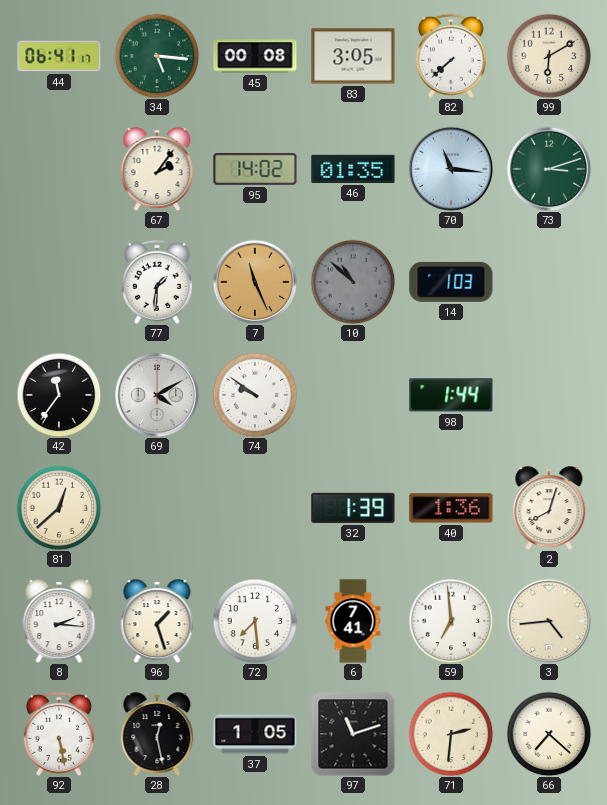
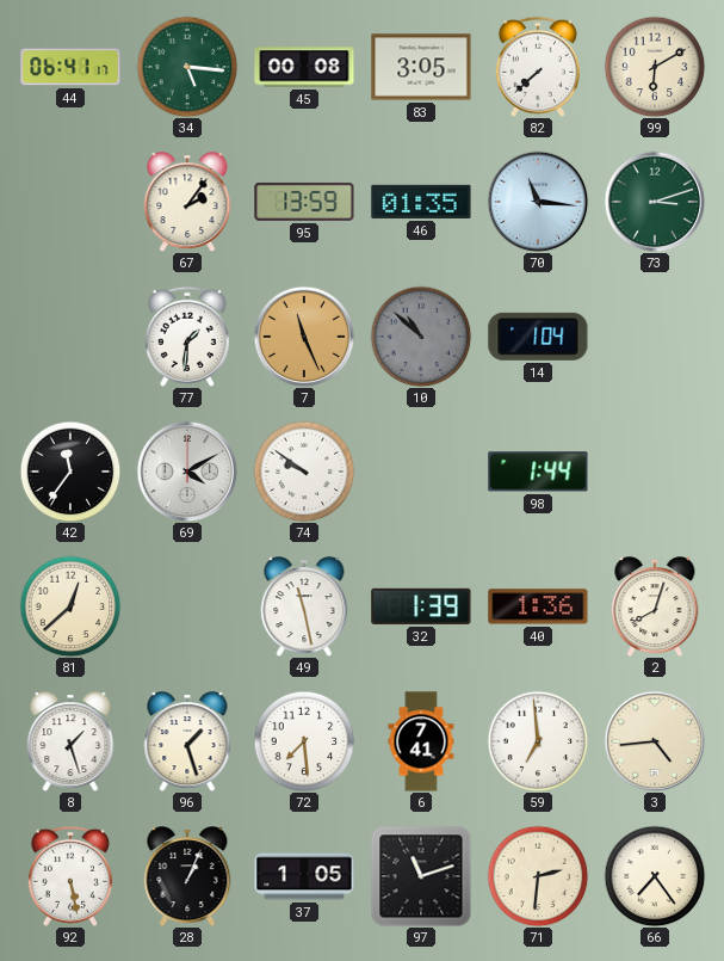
95: 14:02 -> 13:59 (304, 202)
14: 1:03 -> 1:04 (538, 337)
49: none -> 11:28 (304, 606)
8: 2:16 -> 1:27 (70, 741)
28: 12:28 -> 1:04 (187, 876)
66: 7:22 -> 7:24 (655, 876)
